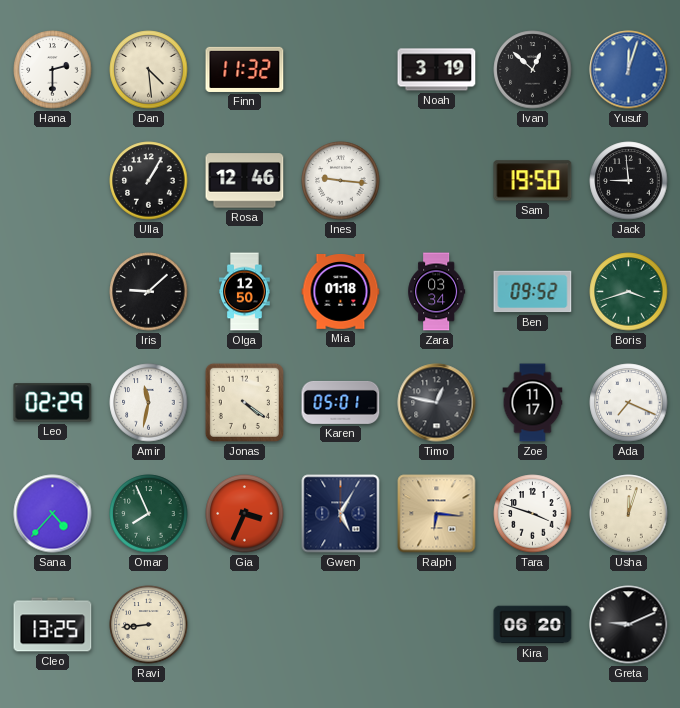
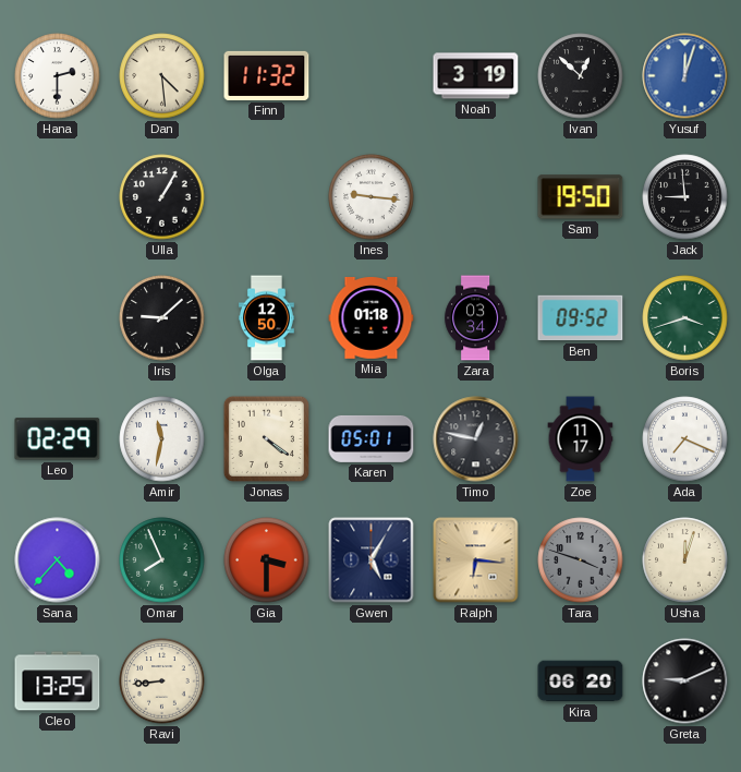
Rosa: 12:46 -> none (245, 181)
Gia: 3:34 -> 3:30 (267, 560)
Tara dial: white -> grey (581, 560)
